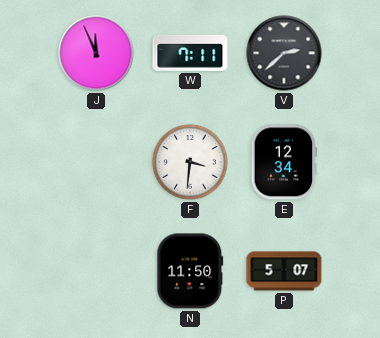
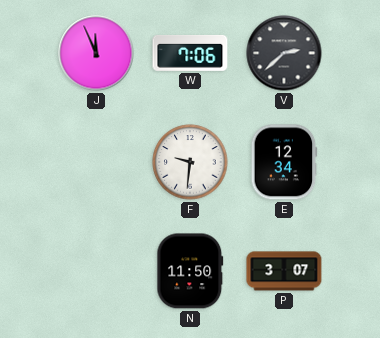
W: 7:11 -> 7:06 (190, 53)
F: 3:31 -> 9:31 (190, 162)
P: 5:07 -> 3:07 (284, 271)
